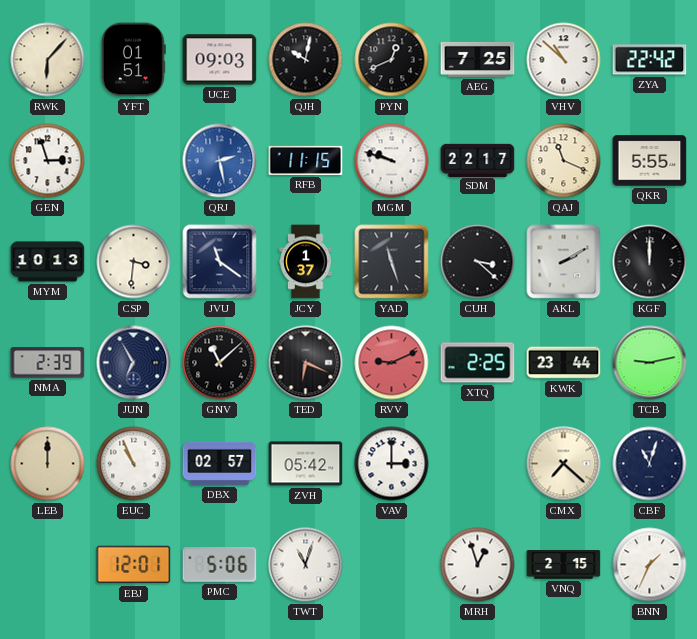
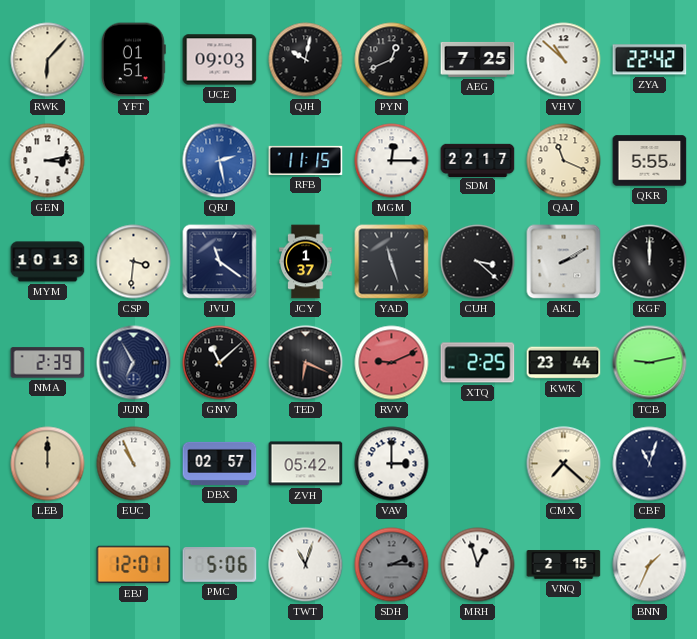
GEN: 2:57 -> 3:13 (48, 161)
MGM: 9:48 -> 12:15 (392, 161)
SDH: none -> 2:15 (392, 565)
